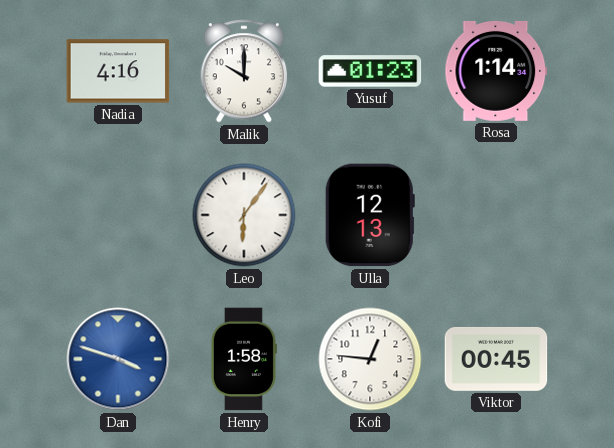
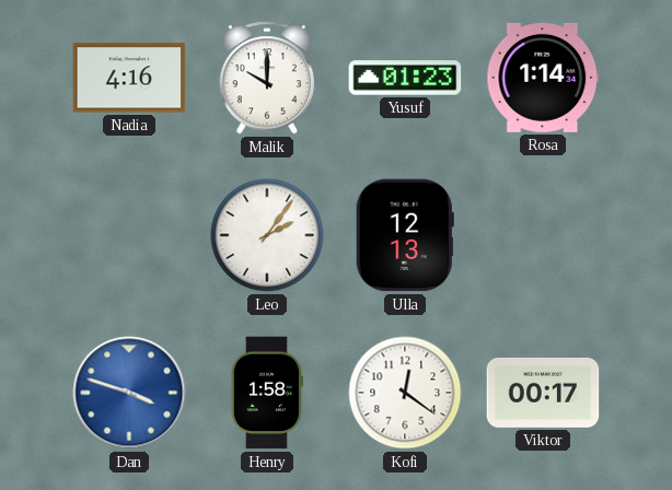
Leo: 6:06 -> 2:06 (267, 235)
Kofi: 12:46 -> 12:21 (405, 393)
Viktor: 00:45 -> 00:17 (543, 393)
